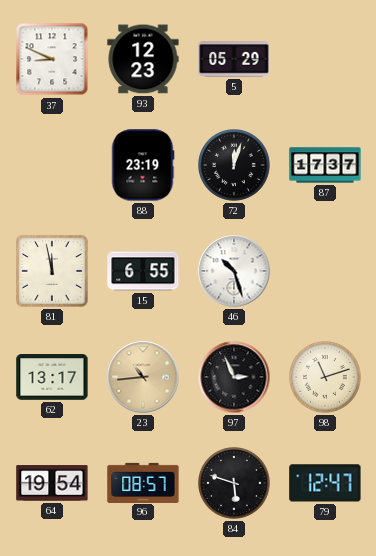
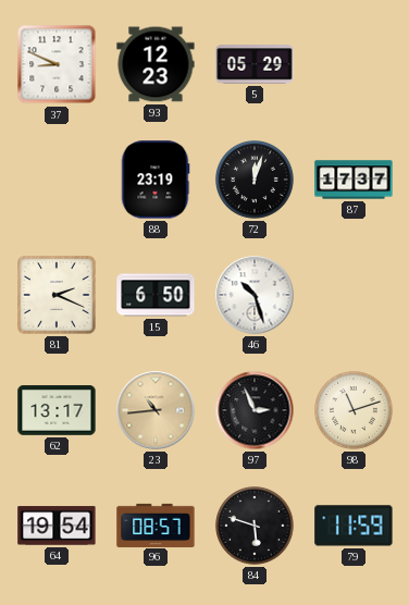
81: 11:58 -> 2:19 (57, 295)
15: 6:55 -> 6:50 (156, 295)
79: 12:47 -> 11:59 (354, 526)
